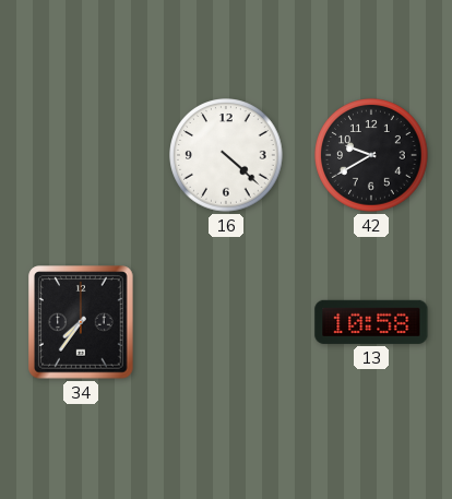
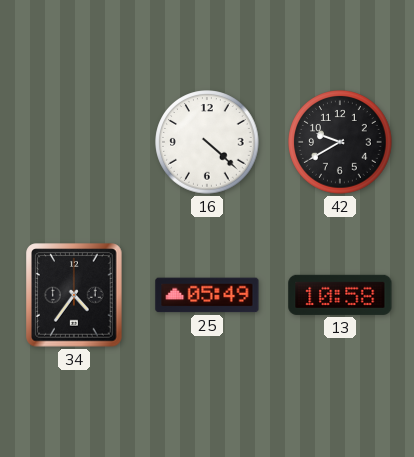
34: 7:36 -> 4:36 (74, 295)
25: none -> 05:49 (207, 295)
